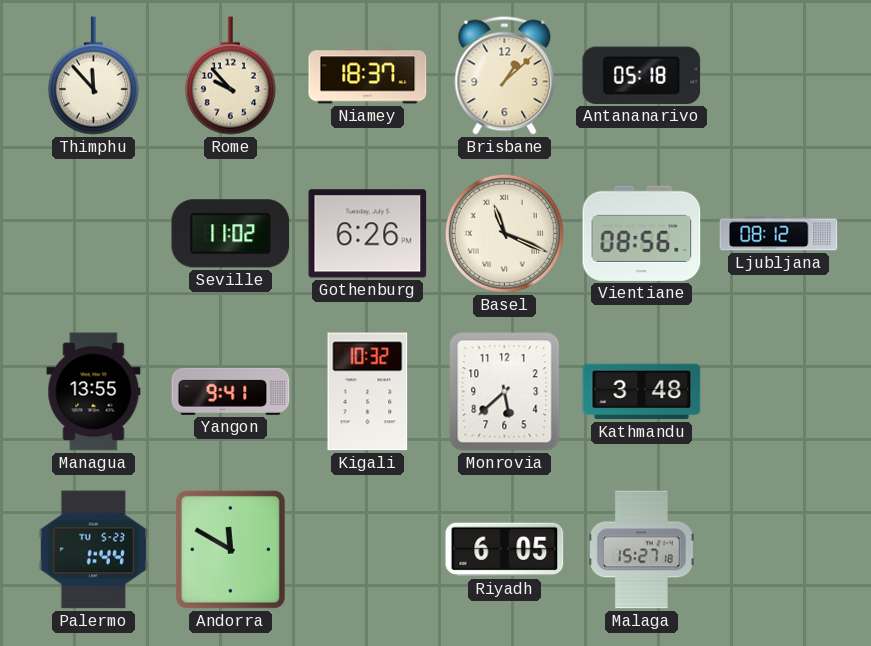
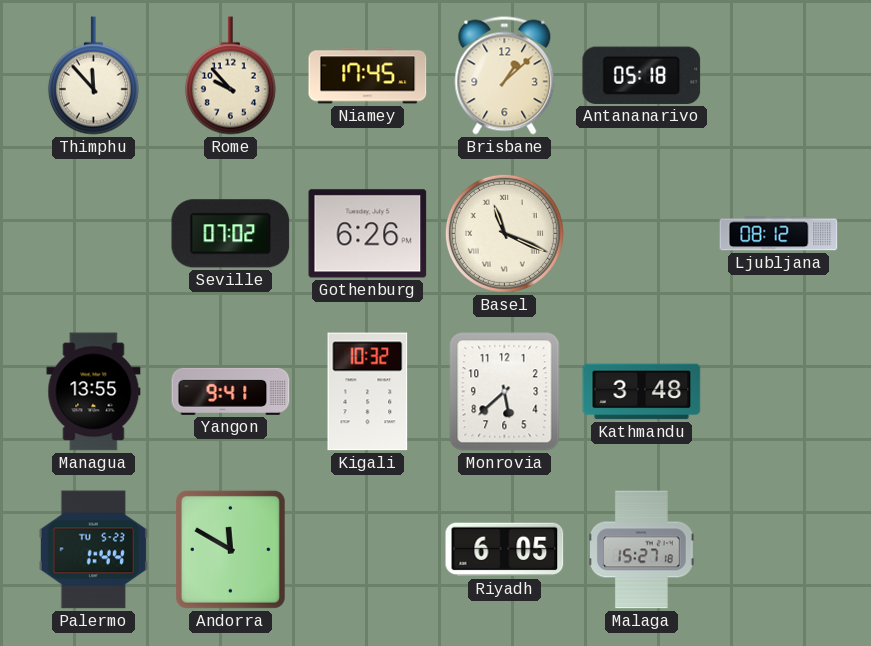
Niamey: 18:37 -> 17:45 (368, 76)
Seville: 11:02 -> 07:02 (231, 234)
Vientiane: 08:56 -> none (642, 233)
